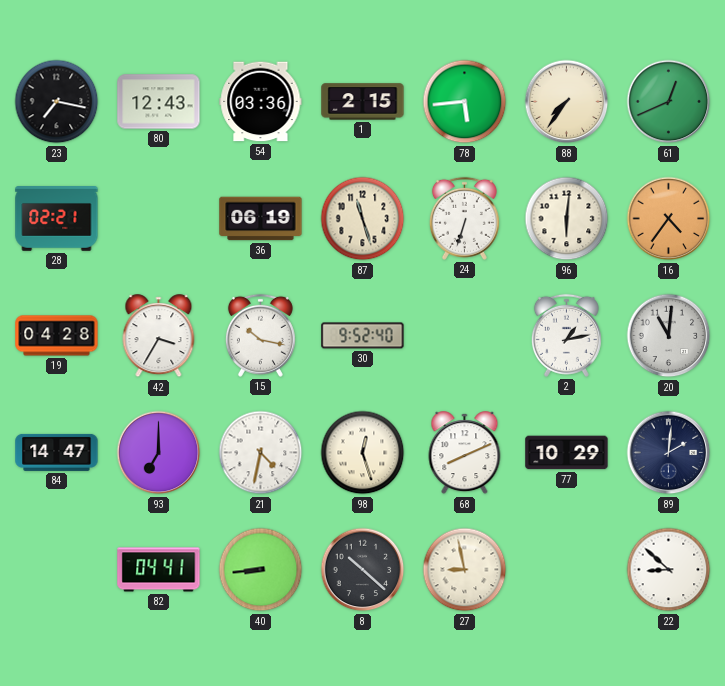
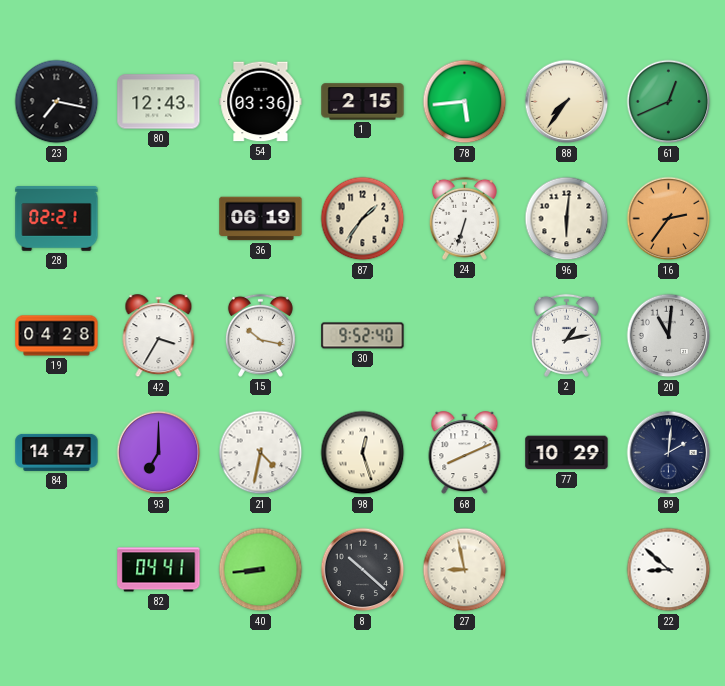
87: 11:27 -> 1:36 (363, 219)
16: 4:36 -> 2:36 (669, 219)
